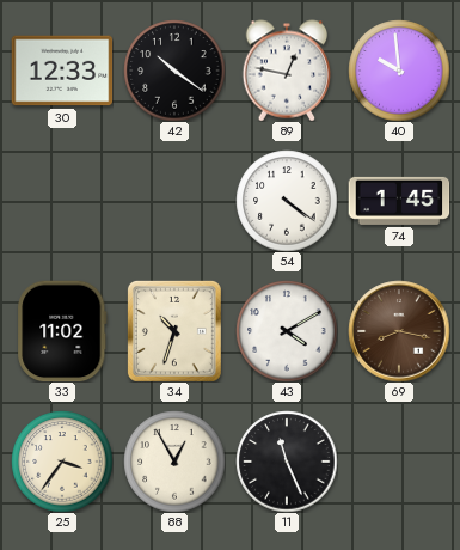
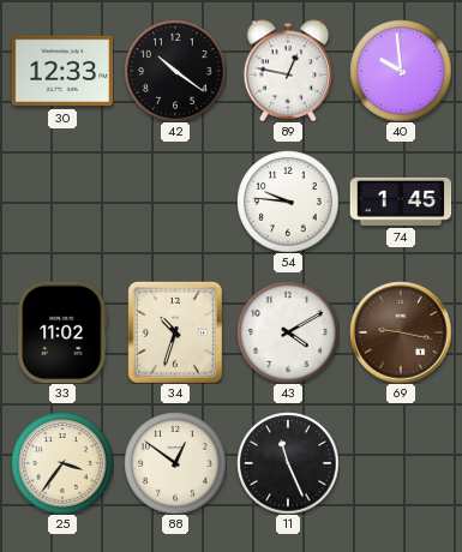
54: 4:21 -> 9:46 (288, 202)
69: 8:17 -> 9:17 (401, 332)
88: 12:55 -> 12:51 (175, 463)
